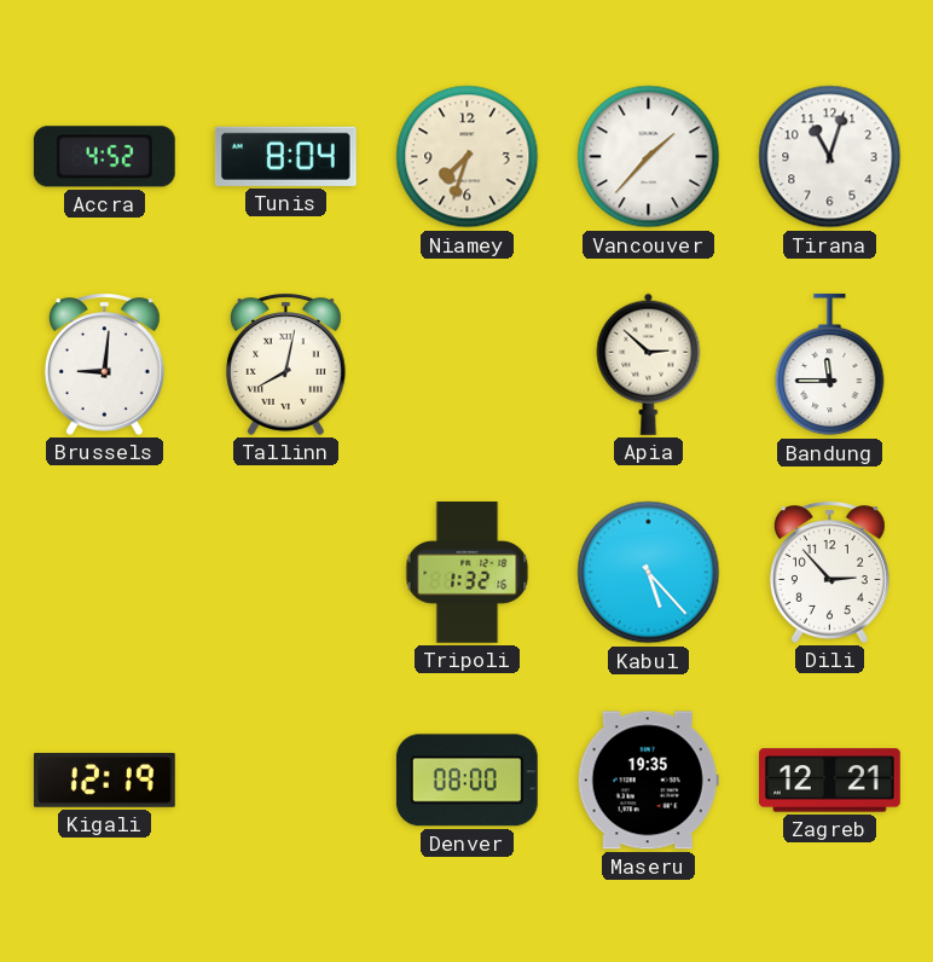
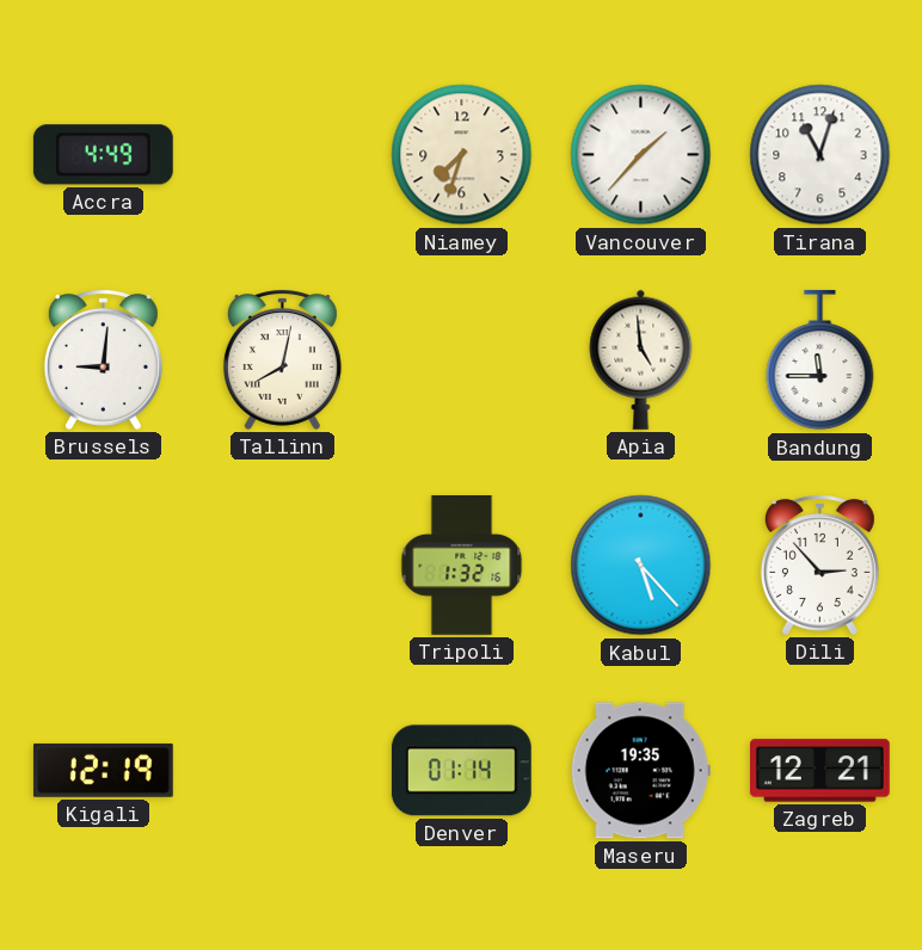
Accra: 4:52 -> 4:49 (103, 155)
Tunis: 8:04 -> none (285, 156)
Apia: 2:52 -> 4:59 (641, 359)
Denver: 08:00 -> 01:14 (461, 771)
